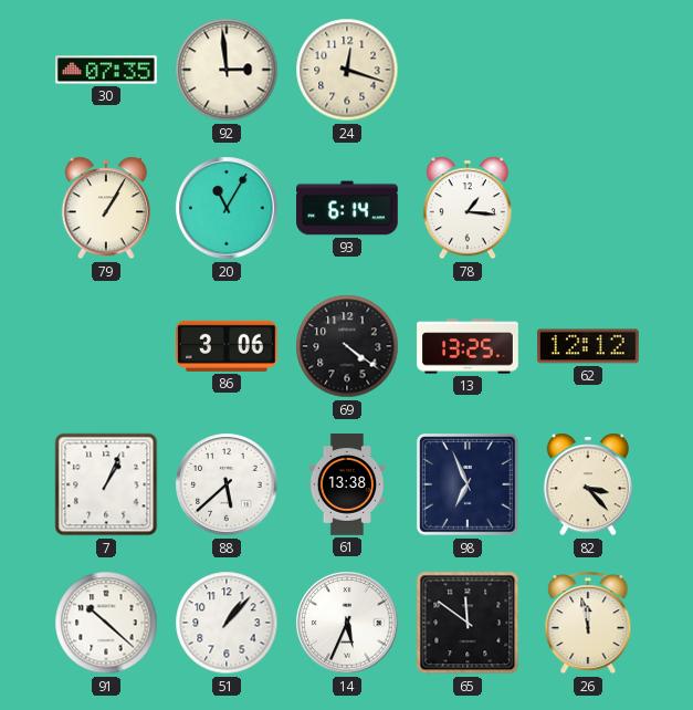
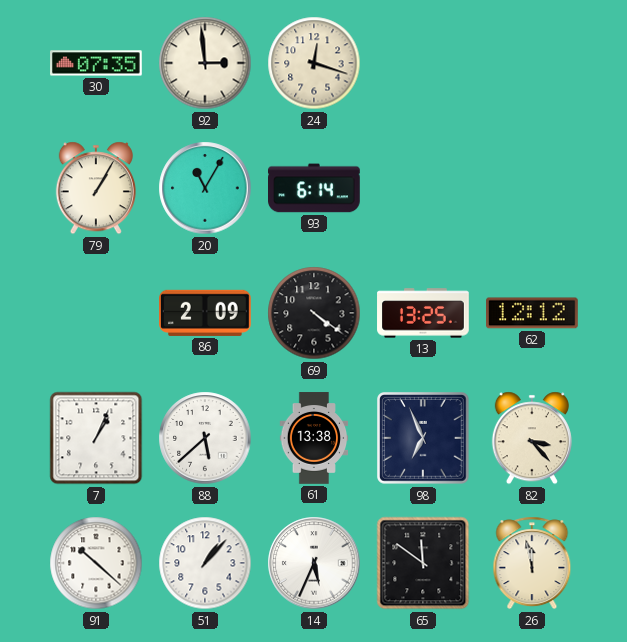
78: 1:16 -> none (468, 208)
86: 3:06 -> 2:09 (206, 313)
